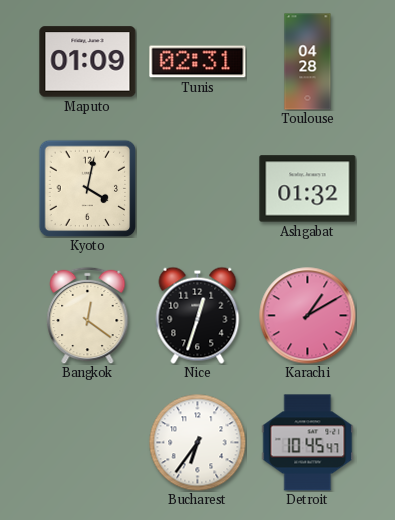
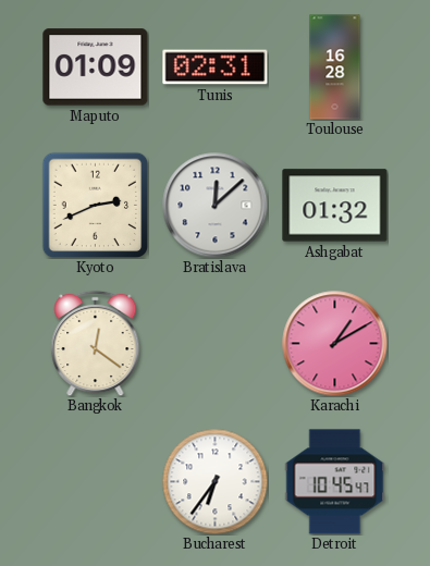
Toulouse: 04:28 -> 16:28 (335, 67)
Kyoto: 4:02 -> 2:41 (95, 205)
Bratislava: none -> 12:08 (216, 206)
Nice: 12:33 -> none (198, 315)
